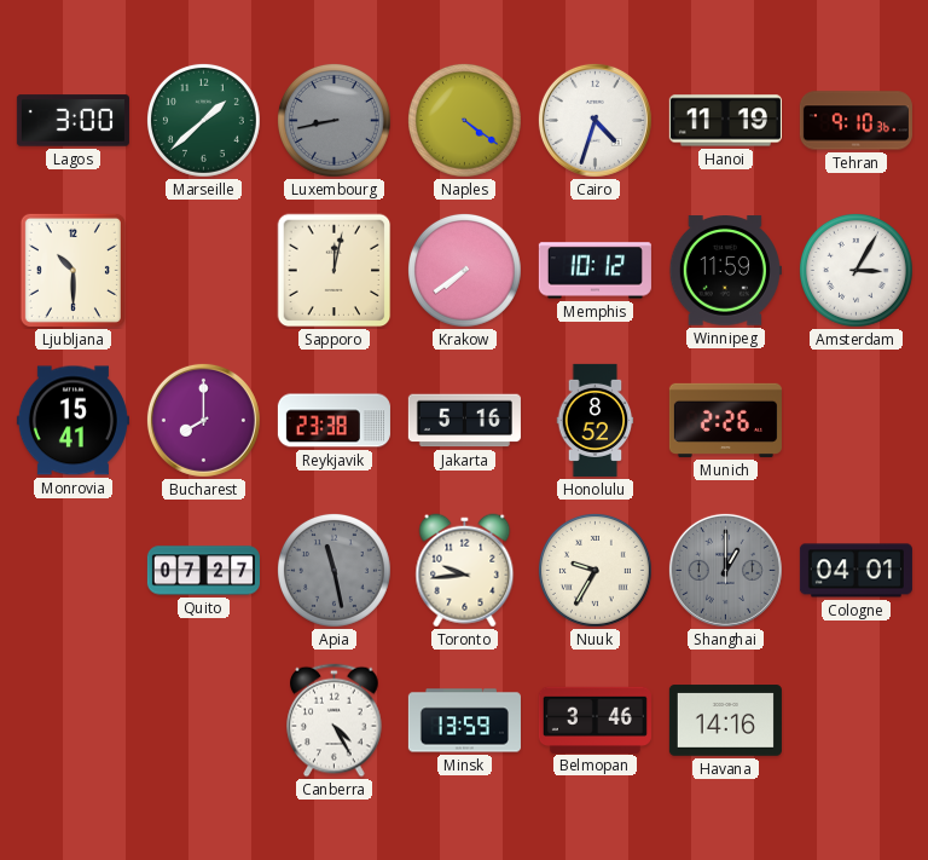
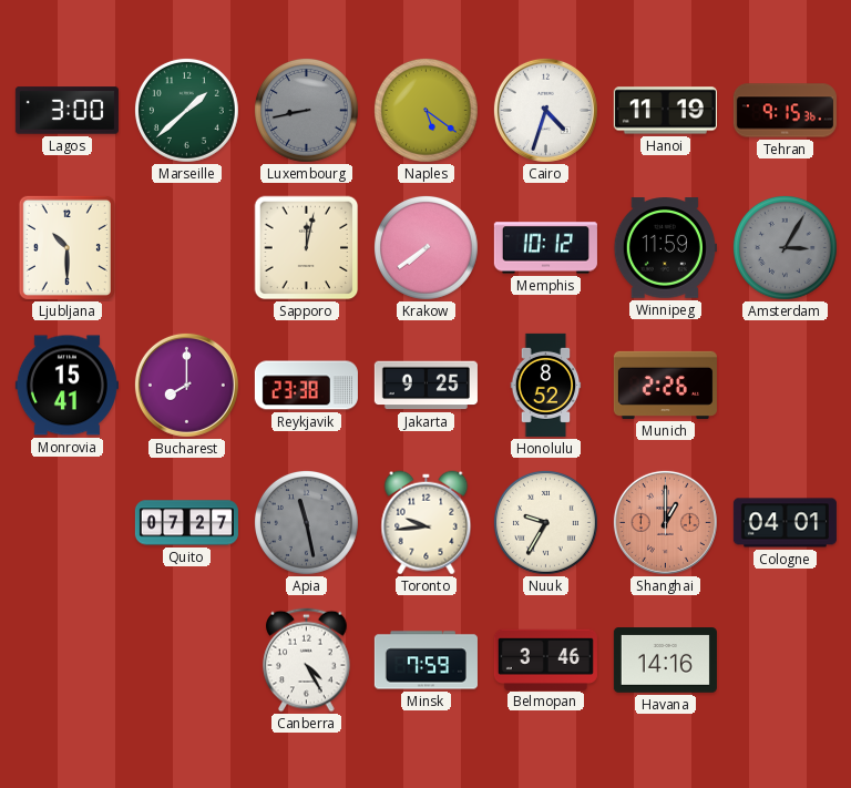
Naples: 4:21 -> 5:21 (425, 110)
Tehran: 9:10 -> 9:15 (785, 111)
Amsterdam dial: white -> grey (785, 247)
Jakarta: 5:16 -> 9:25 (425, 386)
Shanghai dial: grey -> salmon (665, 522)
Minsk: 13:59 -> 7:59 (425, 661)
